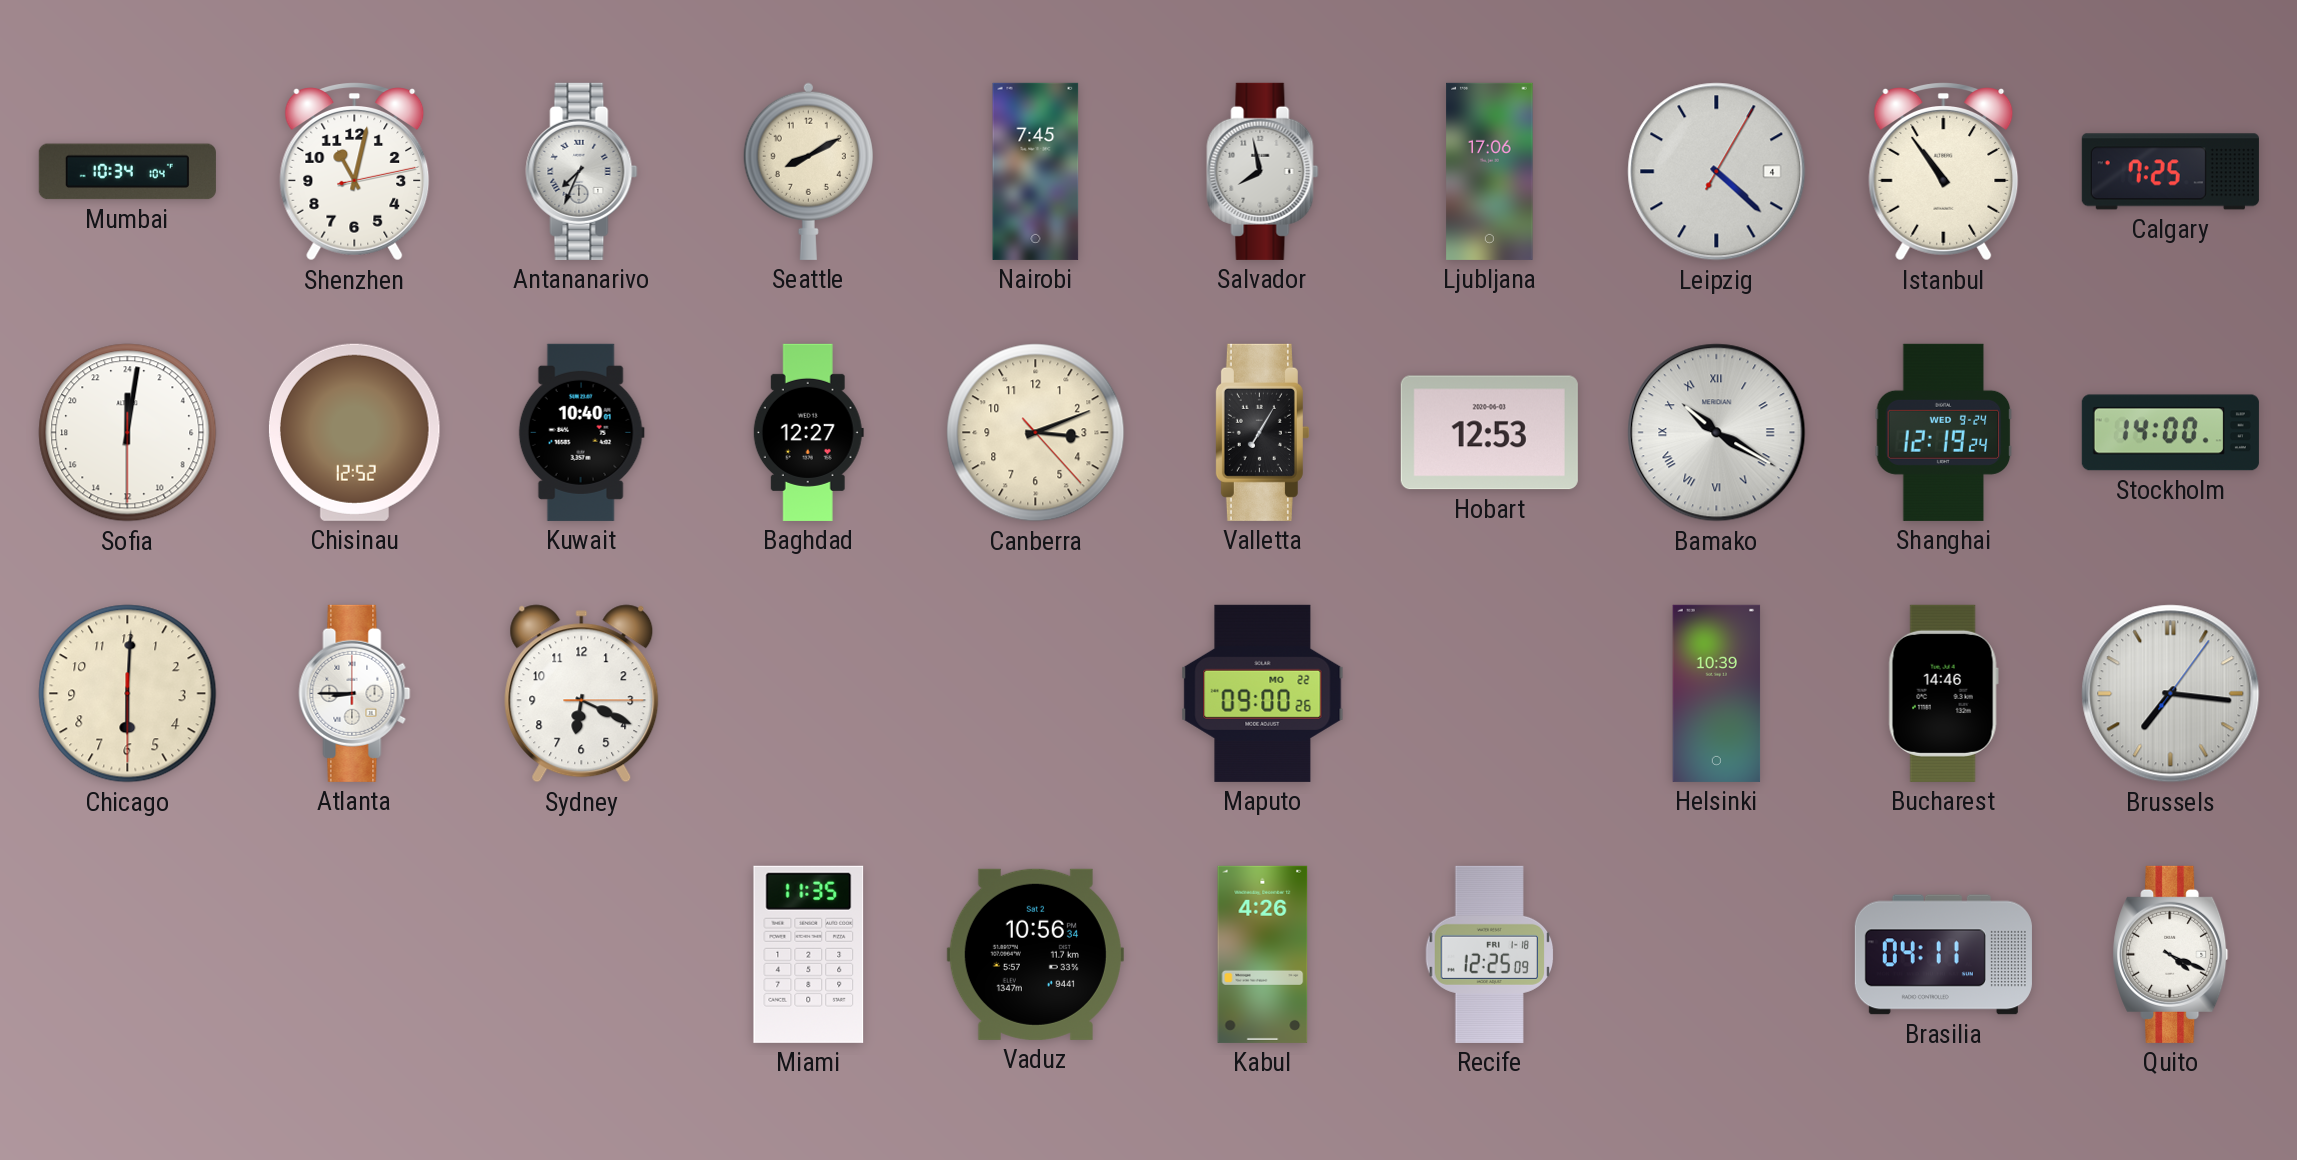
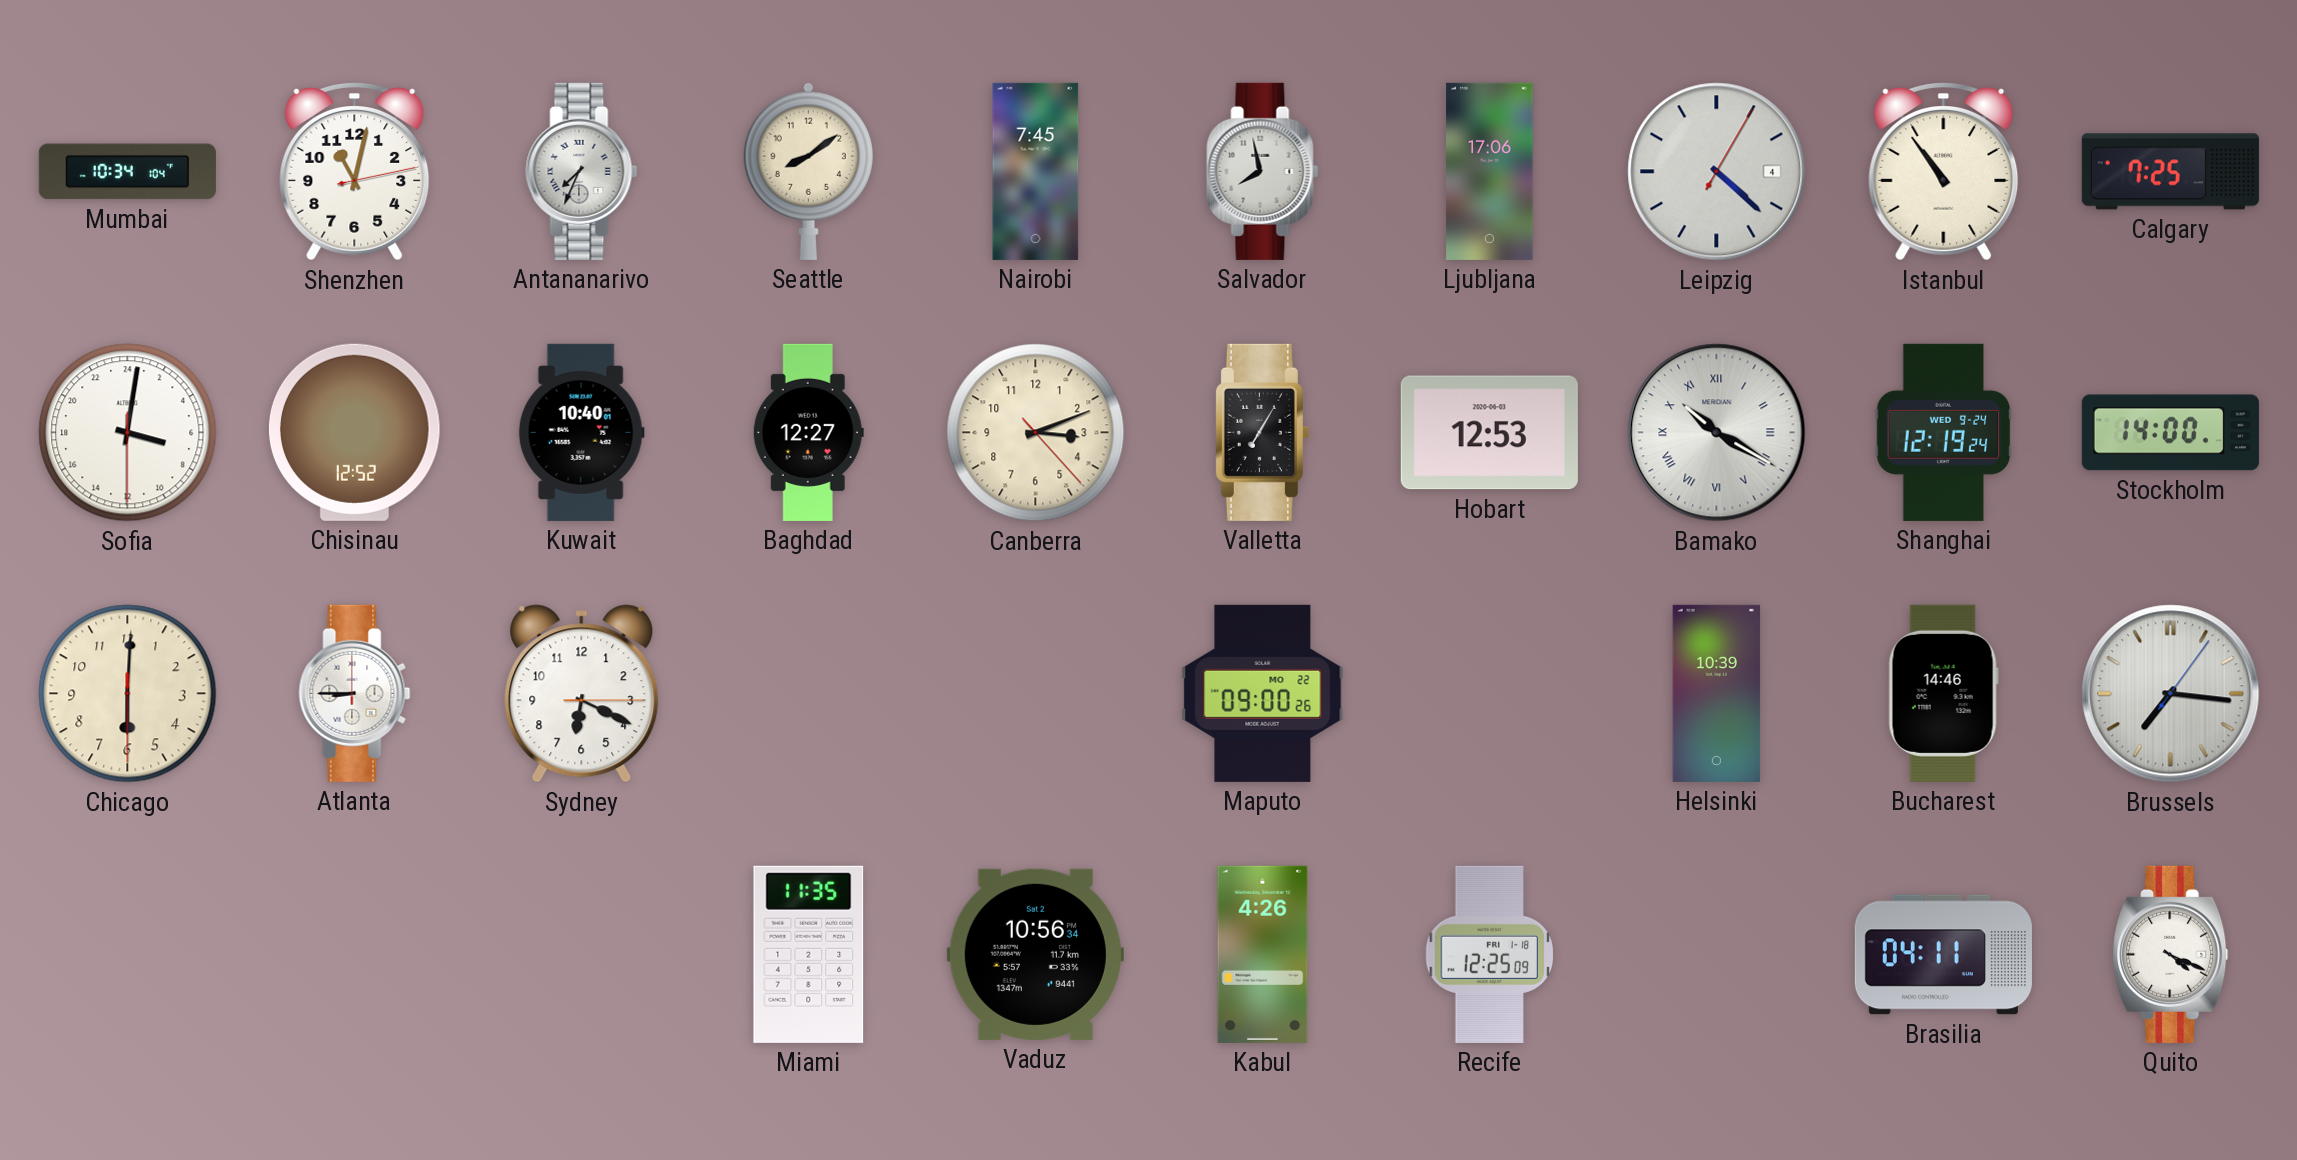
Seattle: 8:10 -> 8:09 (808, 171)
Sofia: 0:01 -> 7:01 (128, 433)
